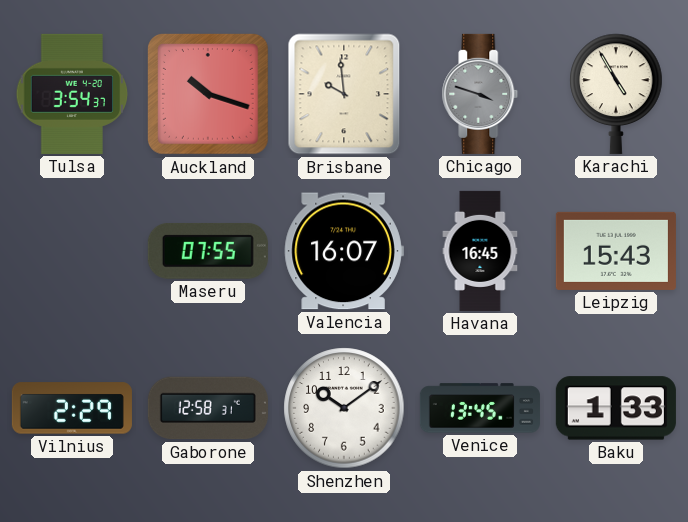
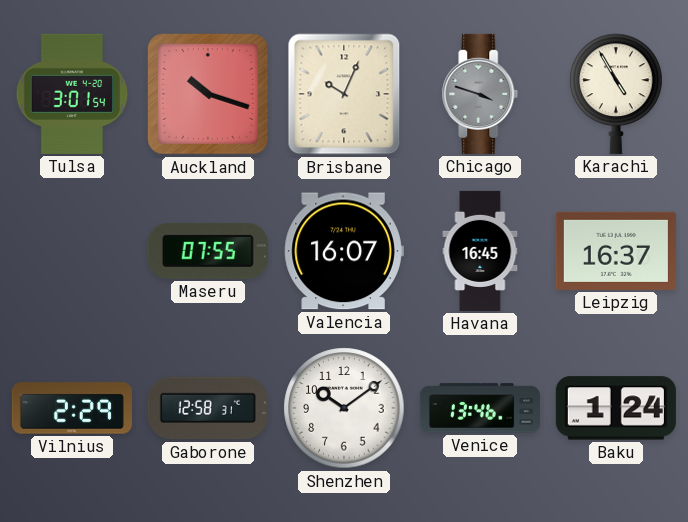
Tulsa: 3:54 -> 3:01 (72, 94)
Brisbane: 9:59 -> 10:04 (344, 94)
Leipzig: 15:43 -> 16:37 (616, 251)
Venice: 13:45 -> 13:46 (480, 408)
Baku: 1:33 -> 1:24 (616, 408)
